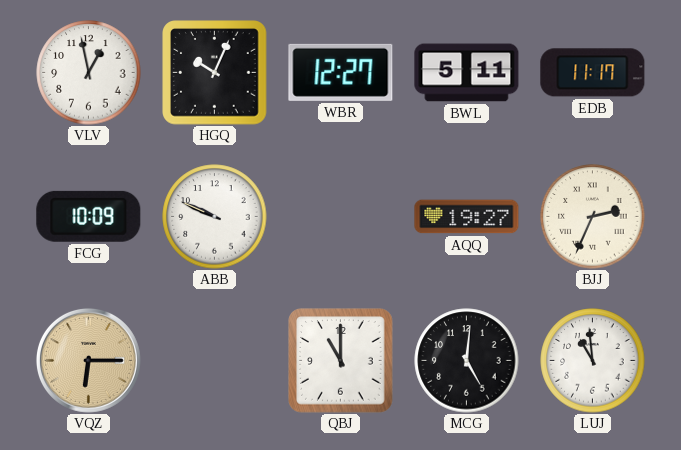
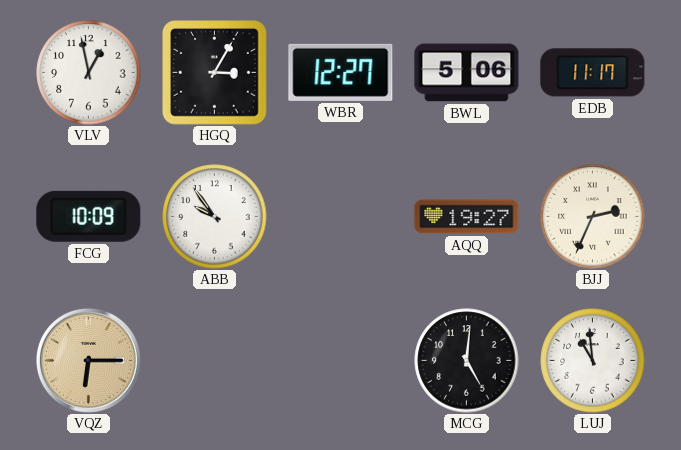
HGQ: 10:04 -> 3:05 (215, 73)
BWL: 5:11 -> 5:06 (467, 73)
ABB: 9:49 -> 9:54 (215, 217)
QBJ: 11:00 -> none (341, 361)
